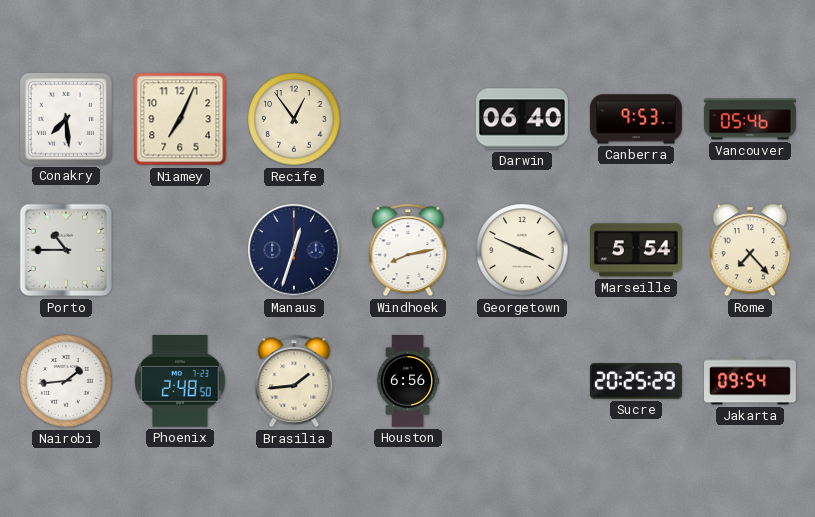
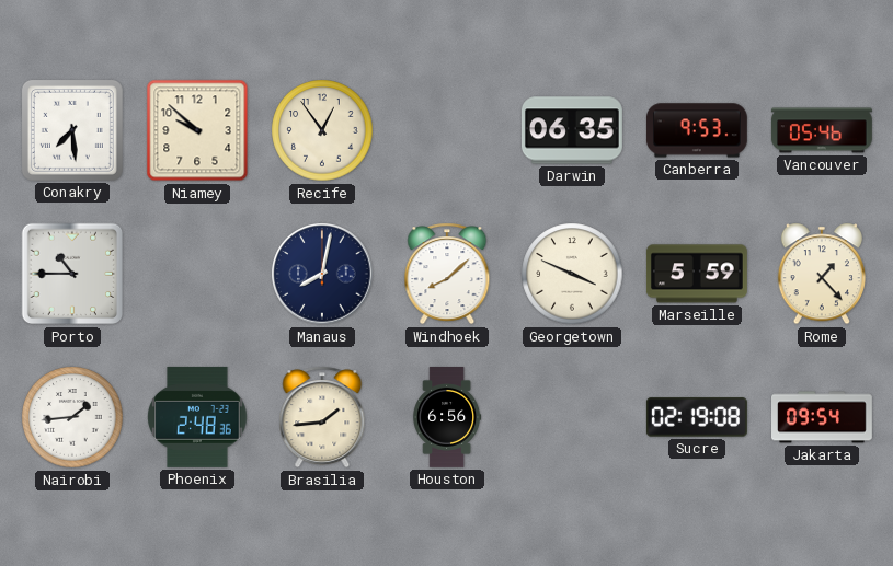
Niamey: 7:04 -> 9:52 (197, 130)
Darwin: 06:40 -> 06:35 (572, 130)
Manaus: 12:33 -> 8:02 (322, 274)
Windhoek: 8:13 -> 8:08 (447, 274)
Marseille: 5:54 -> 5:59 (697, 274)
Rome: 7:23 -> 1:23 (822, 274)
Phoenix: 2:48:50 -> 2:48:36 (197, 417)
Sucre: 20:25 -> 02:19 (697, 417)
